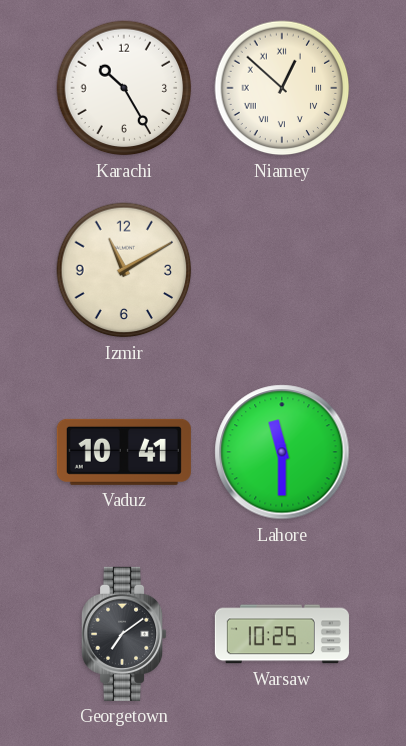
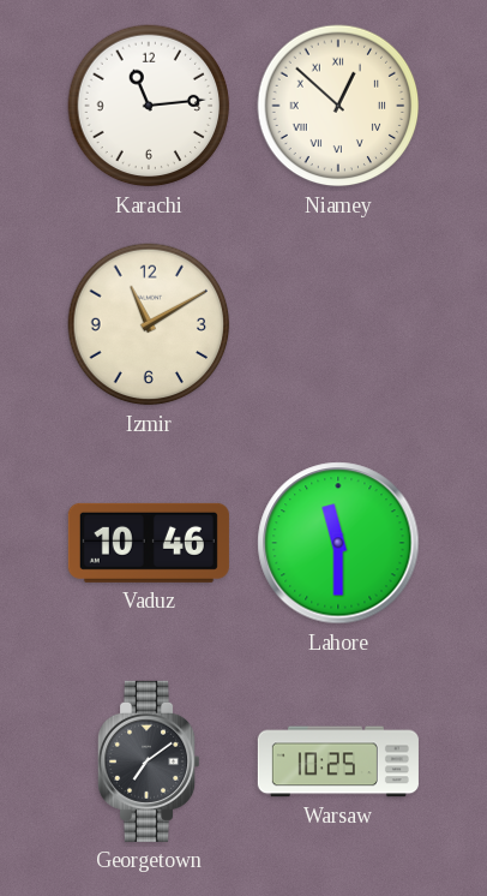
Karachi: 10:25 -> 11:14 (149, 106)
Vaduz: 10:41 -> 10:46 (149, 543)
